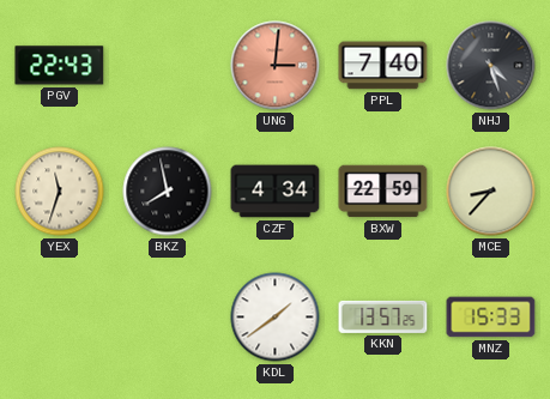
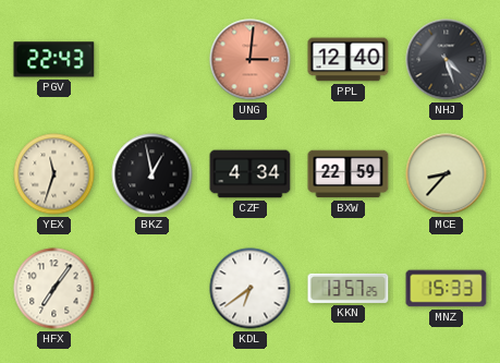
PPL: 7:40 -> 12:40 (349, 60)
BKZ: 7:58 -> 12:58 (153, 174)
HFX: none -> 7:06 (54, 289)
KDL: 1:39 -> 6:39 (251, 289)
